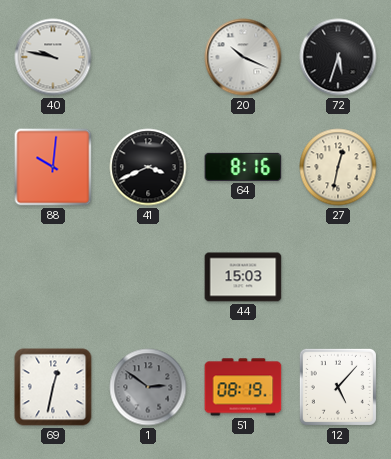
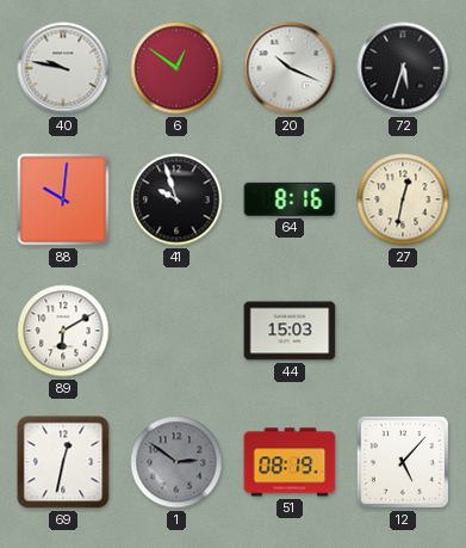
6: none -> 12:51 (176, 68)
41: 3:41 -> 9:57 (176, 199)
89: none -> 6:10 (63, 331)
